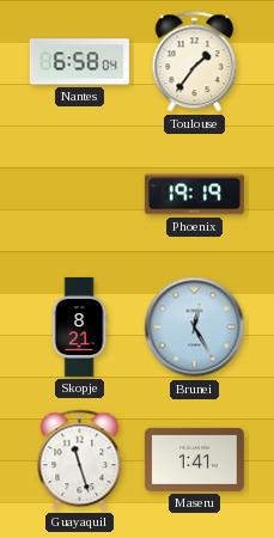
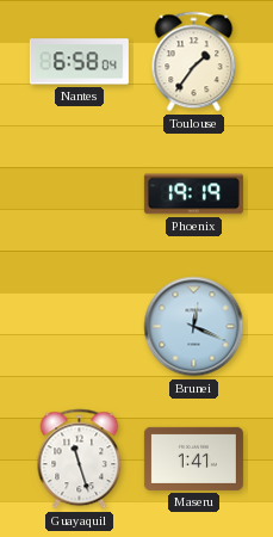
Skopje: 8:21 -> none (79, 326)
Brunei: 12:25 -> 12:19 (194, 327)
